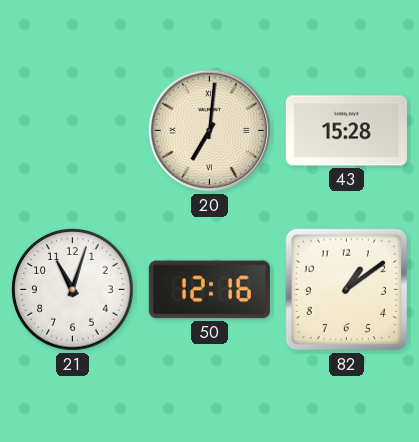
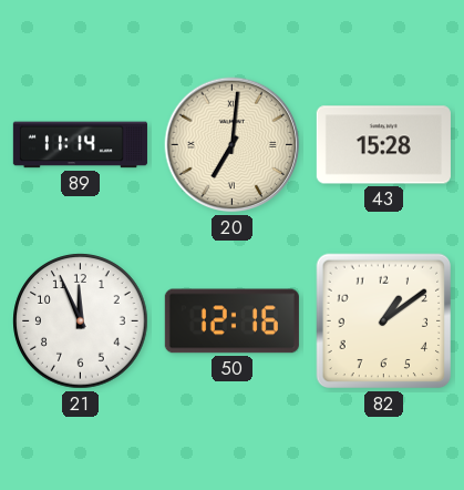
89: none -> 11:14 (80, 145)
21: 11:03 -> 11:56 (81, 321)
